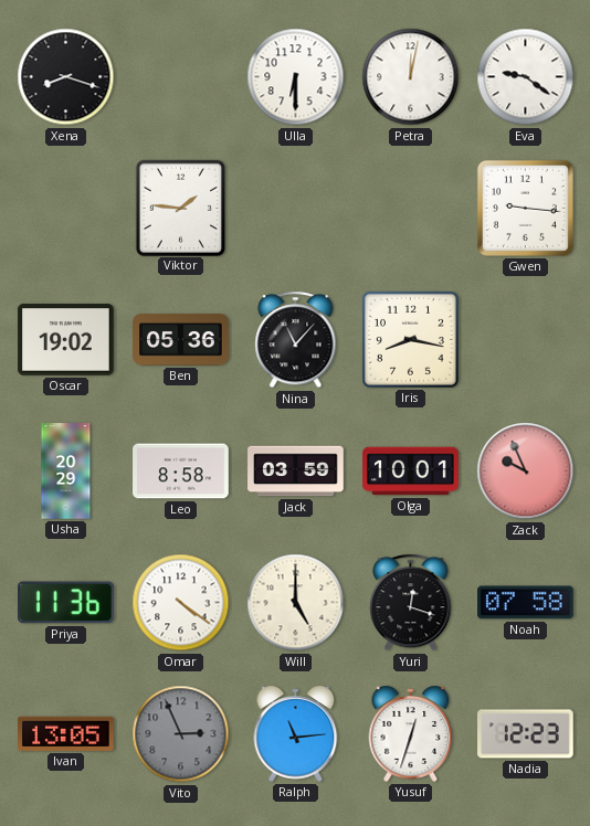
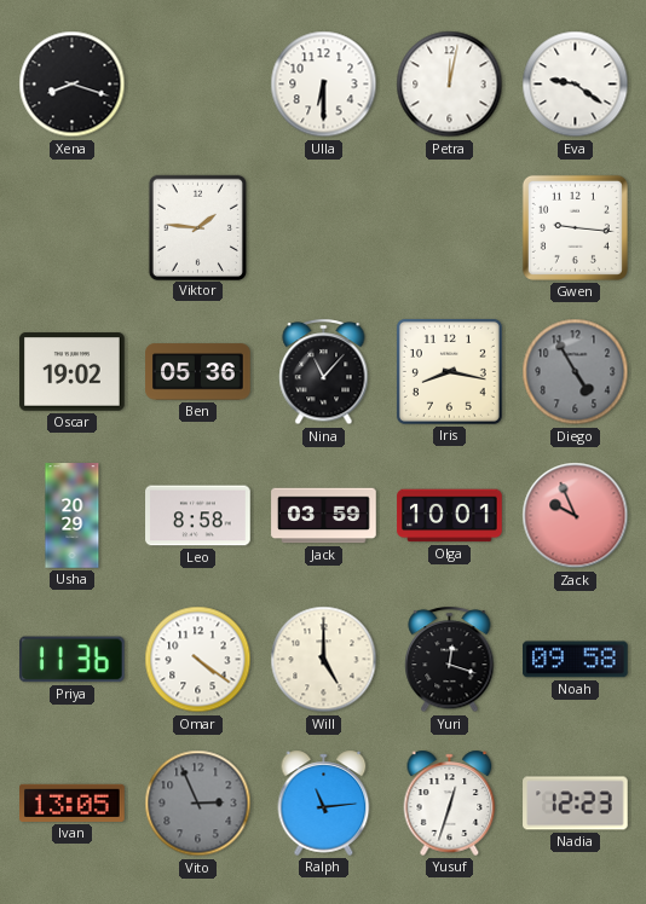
Diego: none -> 4:55 (576, 372)
Noah: 07:58 -> 09:58 (576, 660)
